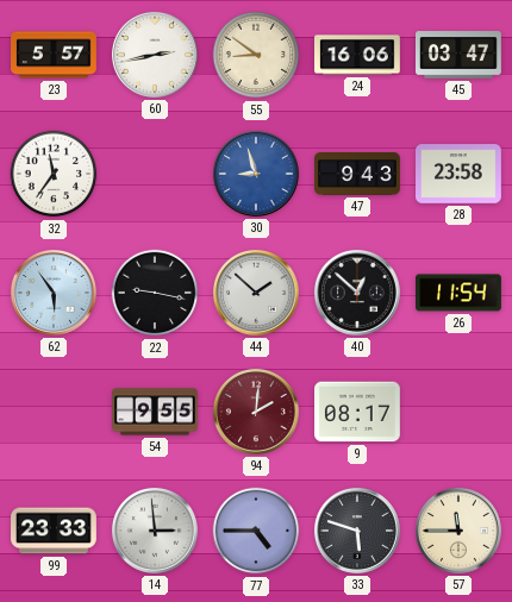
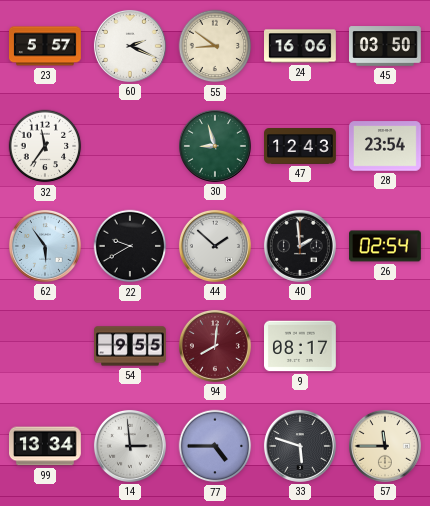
60: 2:43 -> 2:19 (130, 46)
45: 03:47 -> 03:50 (386, 46)
30 dial: blue -> green (215, 146)
47: 9:43 -> 12:43 (301, 147)
28: 23:58 -> 23:54 (386, 146)
22: 9:17 -> 9:40 (130, 246)
40: 12:52 -> 1:59 (300, 246)
26: 11:54 -> 02:54 (386, 246)
94: 2:01 -> 8:01 (215, 346)
99: 23:33 -> 13:34 (46, 446)
